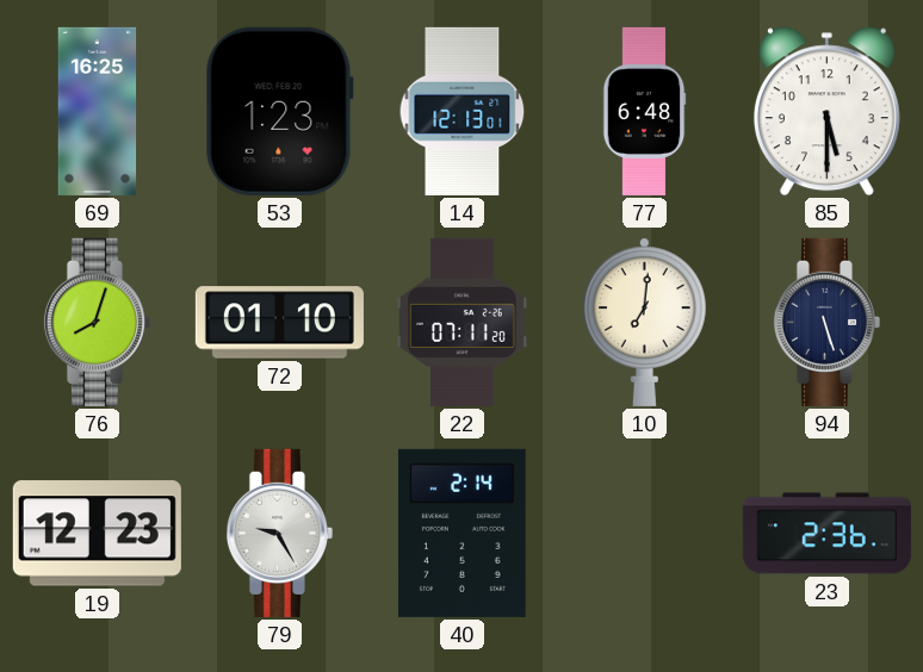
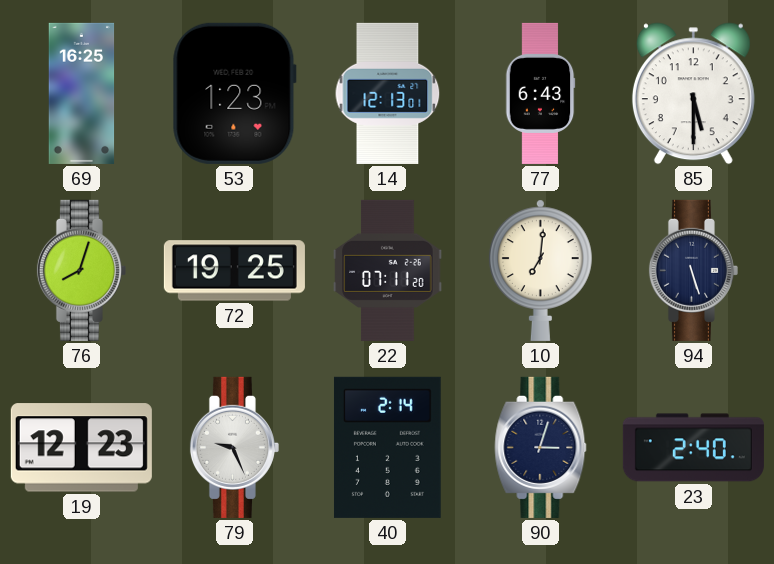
77: 6:48 -> 6:43 (540, 93)
72: 01:10 -> 19:25 (234, 271)
79: 9:25 -> 9:26 (234, 447)
90: none -> 3:03 (541, 447)
23: 2:36 -> 2:40 (693, 448)
